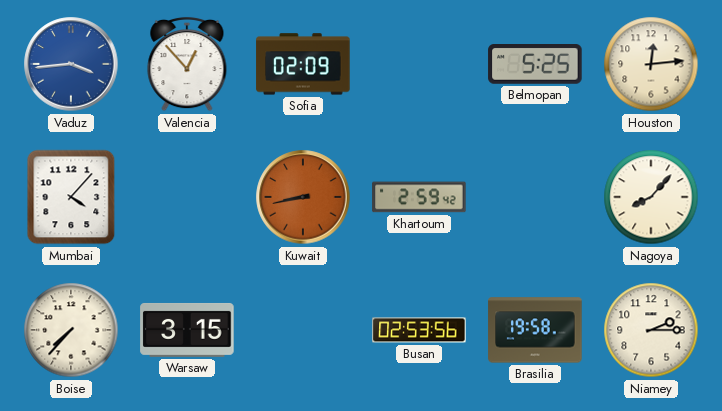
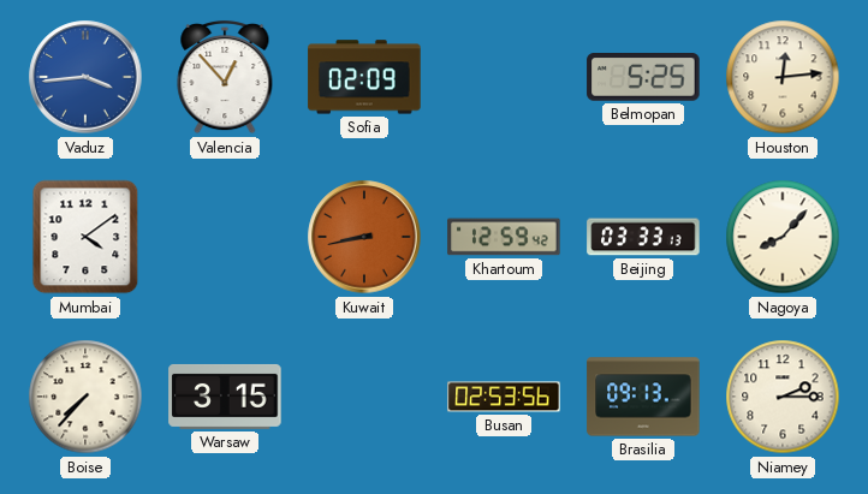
Mumbai: 4:07 -> 4:09 (85, 237)
Khartoum: 2:59 -> 12:59 (504, 237)
Beijing: none -> 03:33 (643, 237)
Brasilia: 19:58 -> 09:13 (643, 397)
